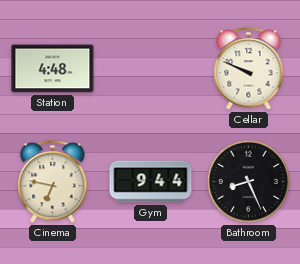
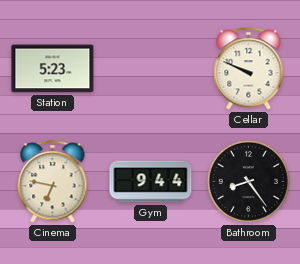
Station: 4:48 -> 5:23 (53, 69)
Bathroom: 8:26 -> 8:24 (248, 181)
